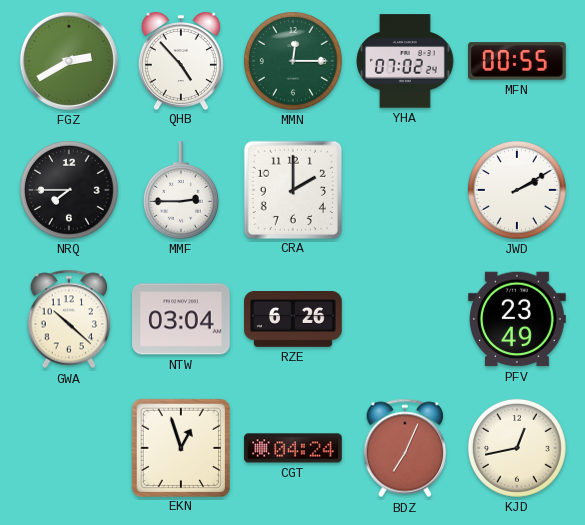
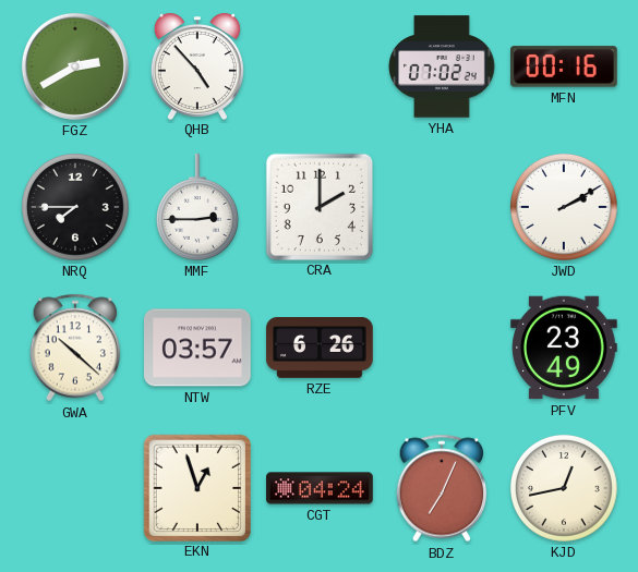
MMN: 12:15 -> none (293, 61)
MFN: 00:55 -> 00:16 (565, 66)
NTW: 03:04 -> 03:57 (197, 348)
